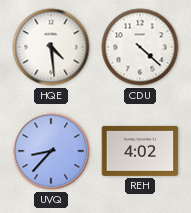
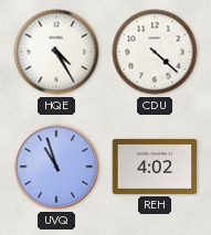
HQE: 4:29 -> 4:25 (56, 52)
UVQ: 8:37 -> 10:57 (56, 167)
